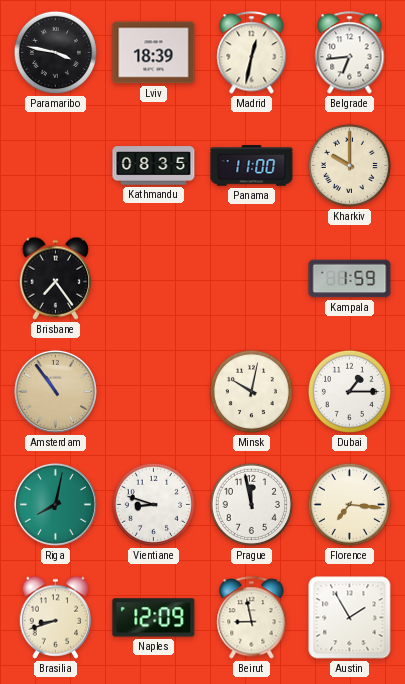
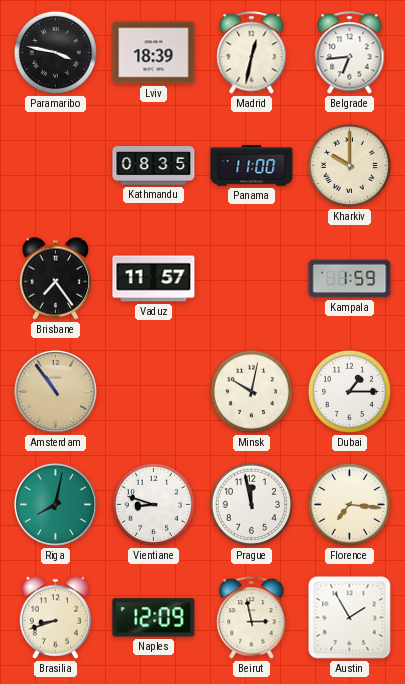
Vaduz: none -> 11:57 (154, 279)
Beirut: 8:58 -> 2:58 (252, 618)
